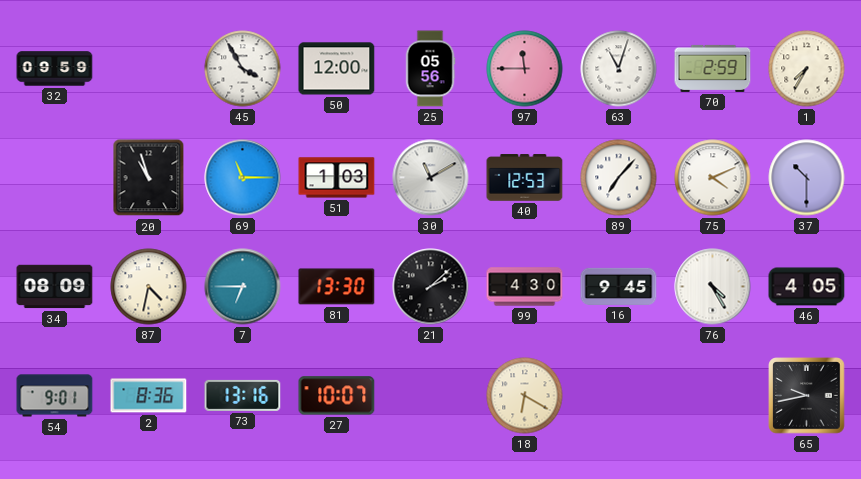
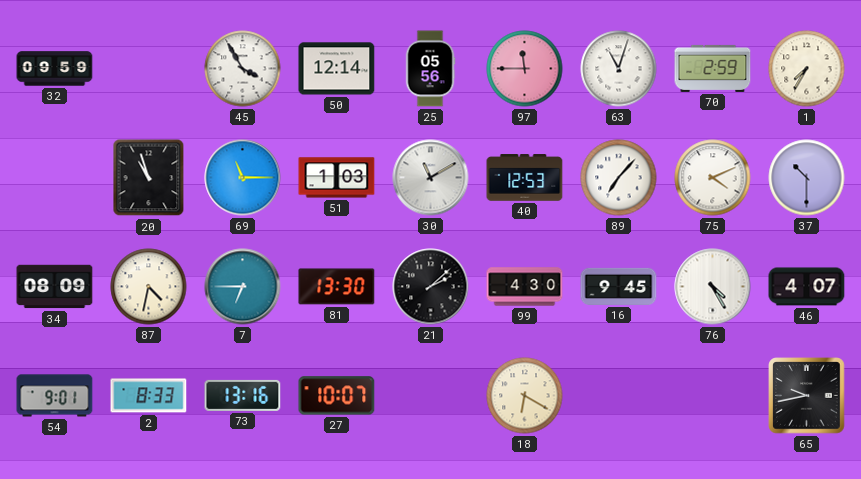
50: 12:00 -> 12:14 (337, 69)
46: 4:05 -> 4:07 (807, 287)
2: 8:36 -> 8:33 (149, 396)
